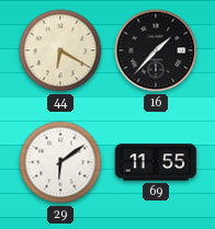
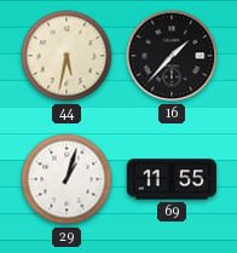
44: 6:20 -> 5:32 (67, 56)
29: 6:09 -> 1:03 (67, 179)
